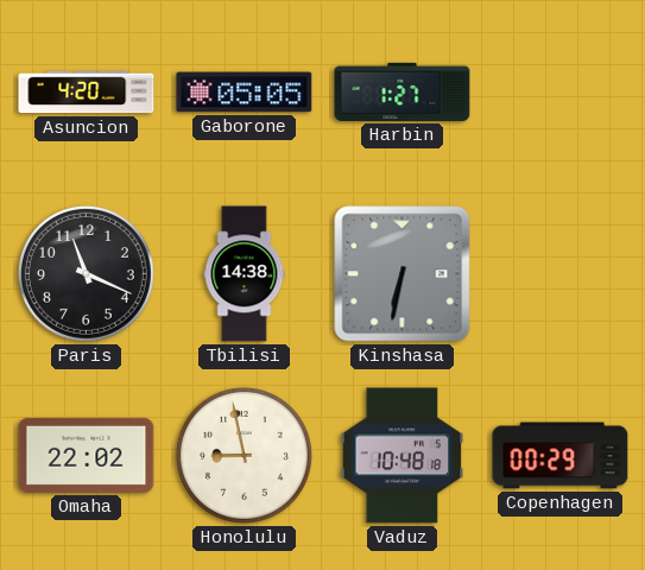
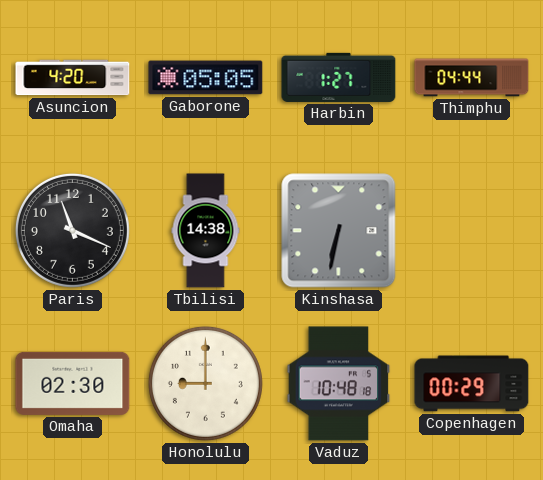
Thimphu: none -> 04:44 (472, 78)
Omaha: 22:02 -> 02:30 (73, 383)
Honolulu: 8:58 -> 9:00 (205, 383)
